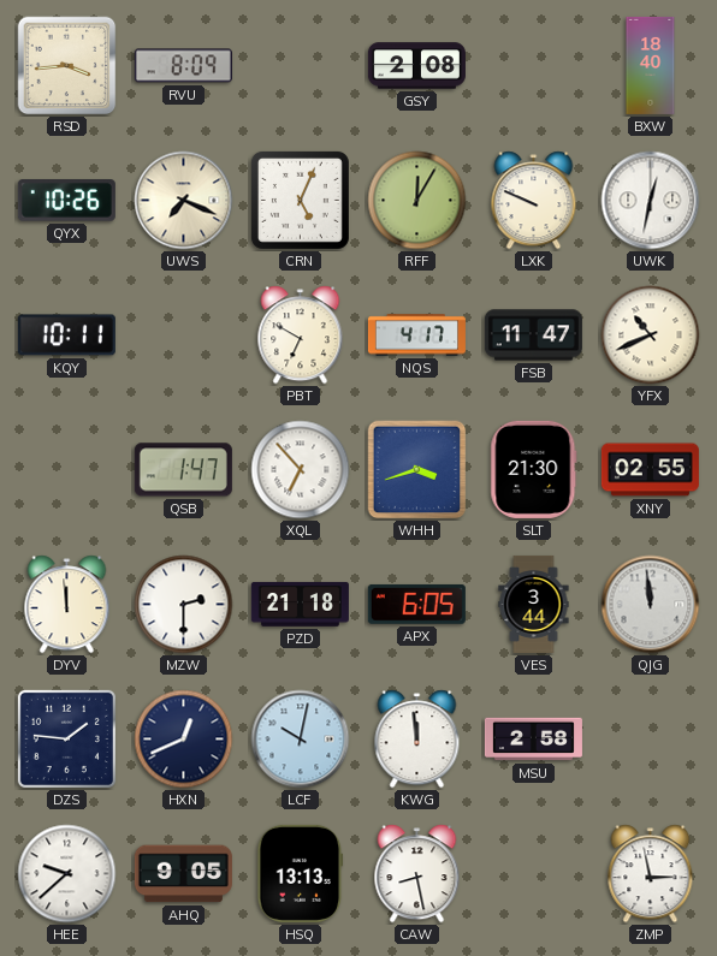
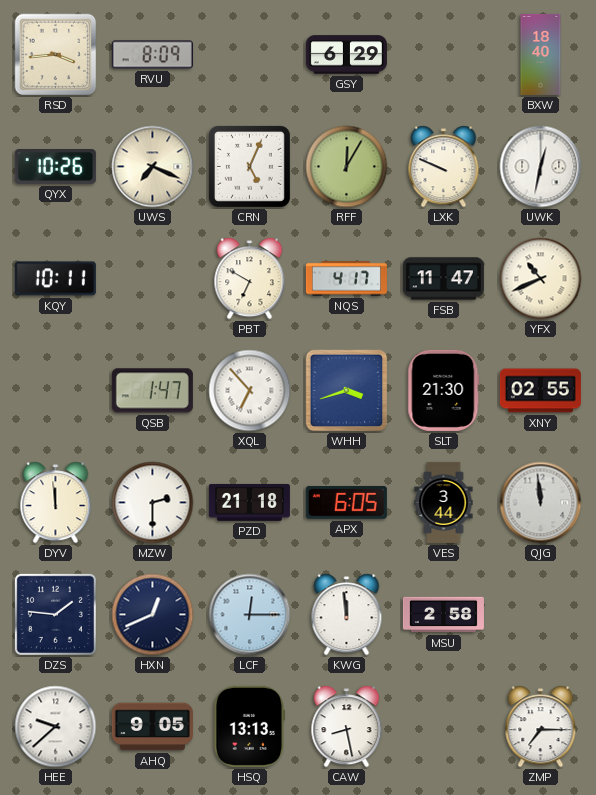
GSY: 2:08 -> 6:29 (346, 55)
LCF: 10:02 -> 12:15 (250, 615)
ZMP: 2:58 -> 7:15 (541, 727)
